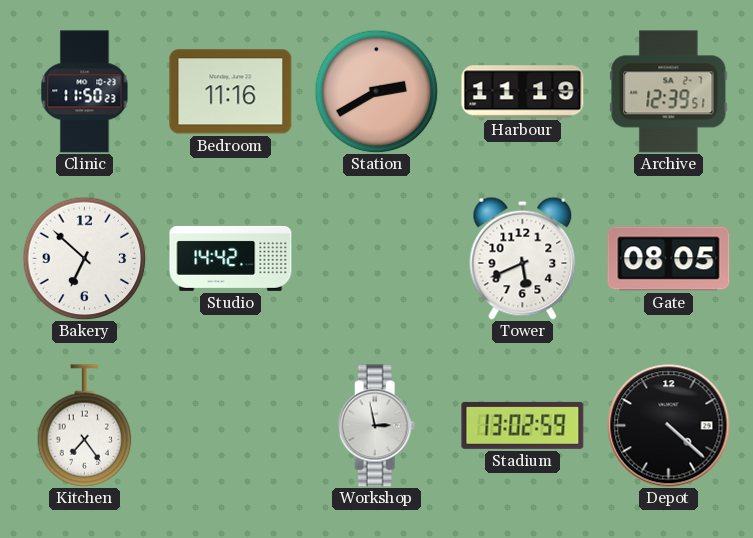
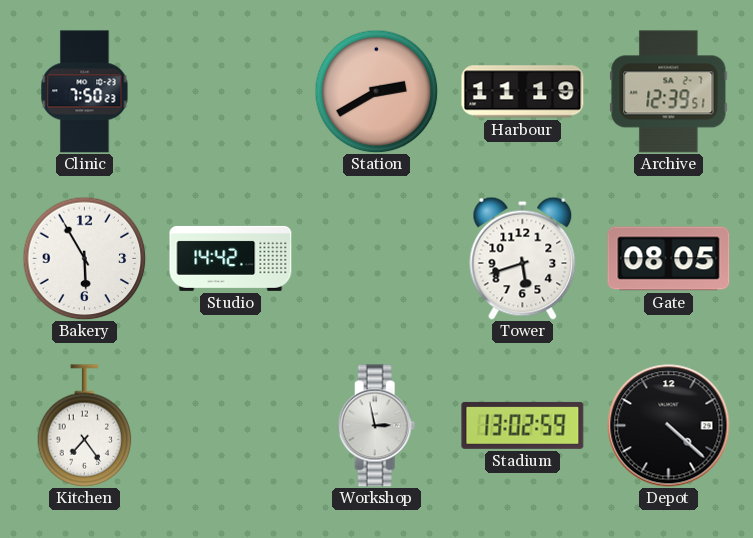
Clinic: 11:50 -> 7:50 (85, 92)
Bedroom: 11:16 -> none (231, 92)
Bakery: 6:52 -> 5:55 (84, 258)
Tower: 5:41 -> 5:42 (523, 258)
